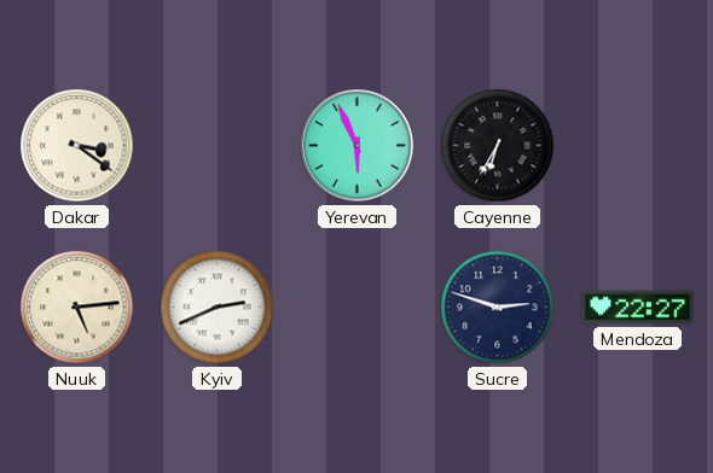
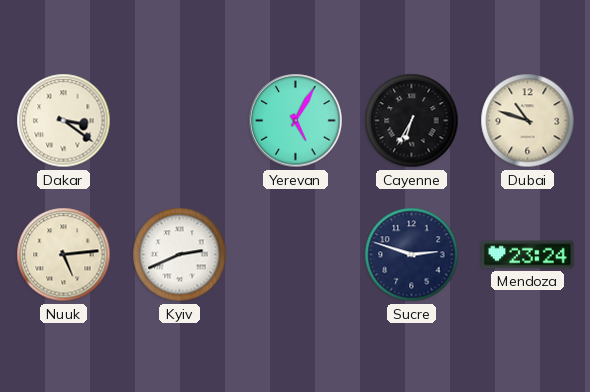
Yerevan: 5:56 -> 5:05 (296, 121)
Dubai: none -> 10:48 (528, 121)
Mendoza: 22:27 -> 23:24 (528, 255)
